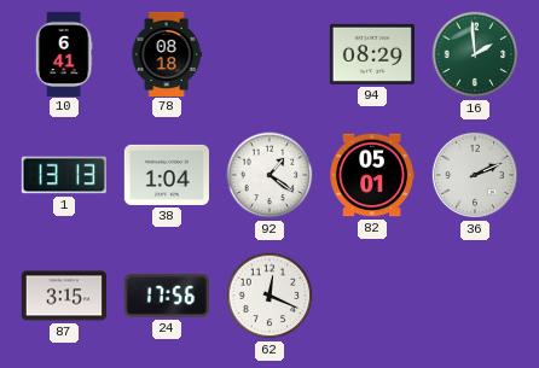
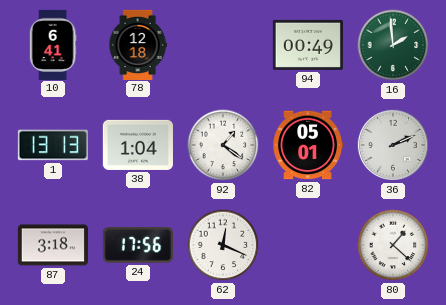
78: 08:18 -> 12:18 (138, 44)
94: 08:29 -> 00:49 (308, 45)
87: 3:15 -> 3:18 (52, 245)
80: none -> 1:22 (393, 245)
